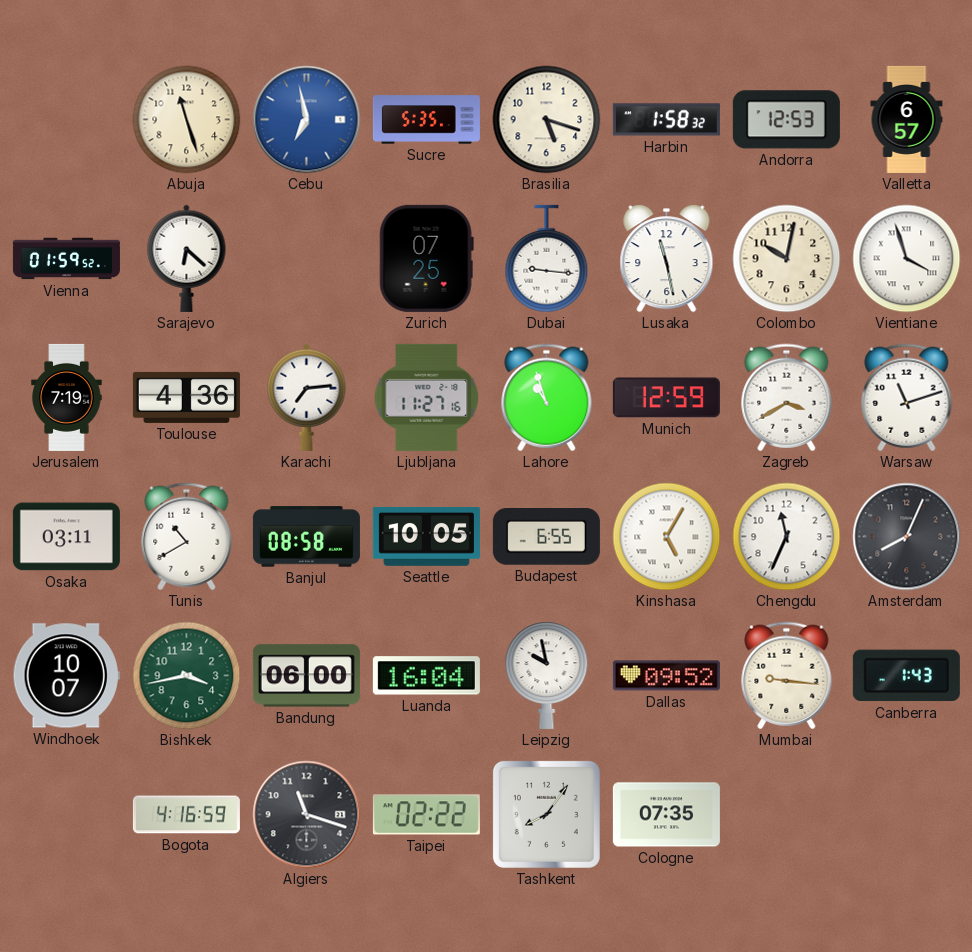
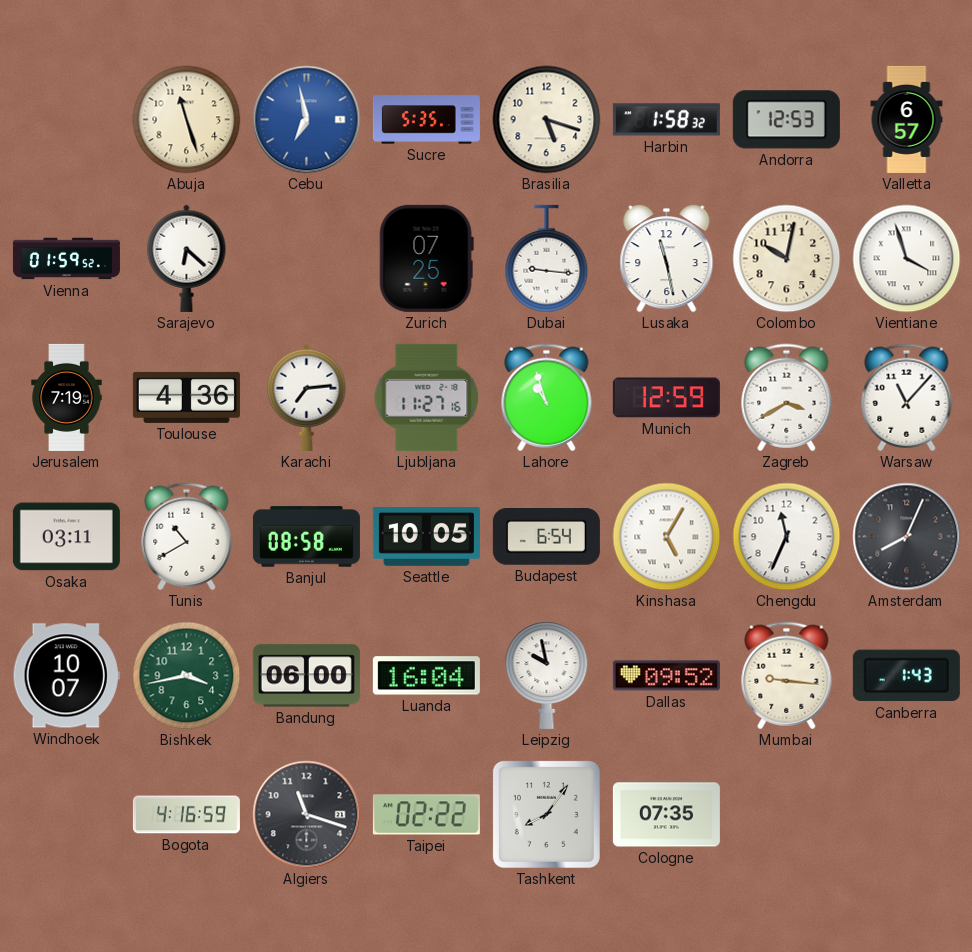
Warsaw: 11:12 -> 11:07 (907, 398)
Budapest: 6:55 -> 6:54 (546, 537)
